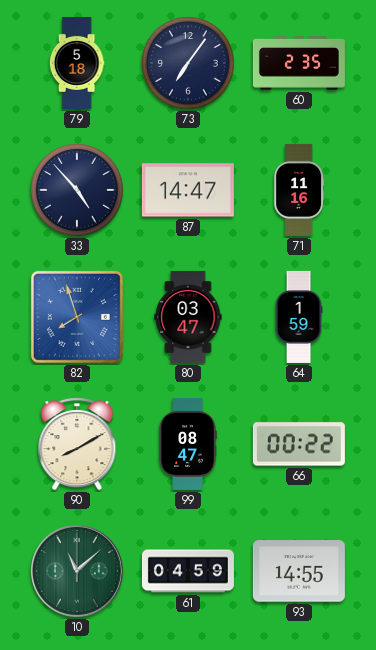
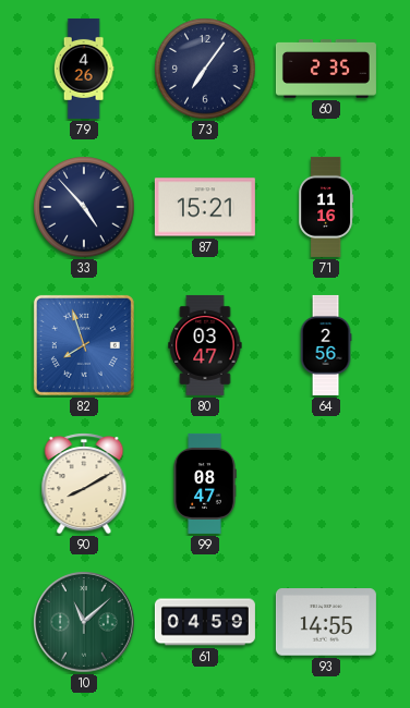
79: 5:18 -> 4:26 (84, 69)
87: 14:47 -> 15:21 (205, 207)
64: 1:59 -> 2:56 (326, 345)
66: 00:22 -> none (299, 444)
